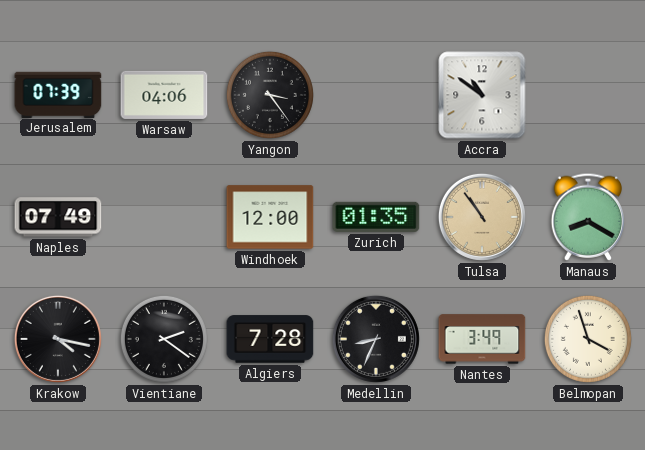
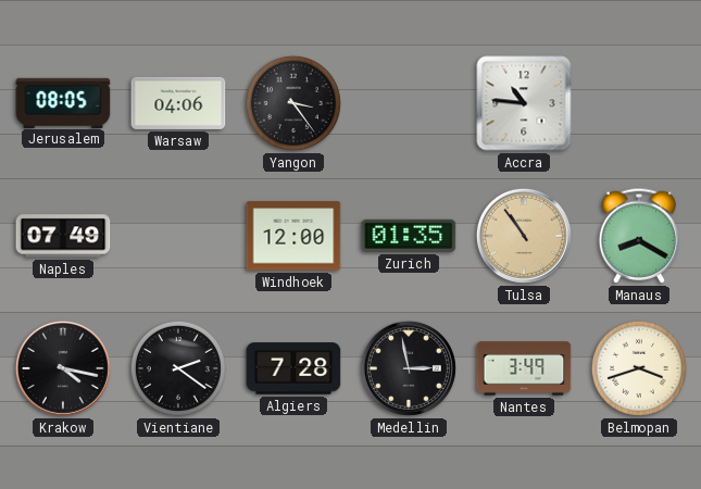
Jerusalem: 07:39 -> 08:05 (63, 102)
Accra: 10:51 -> 10:46 (524, 103)
Medellin: 8:34 -> 2:58 (409, 368)
Belmopan: 3:57 -> 3:42 (639, 368)
